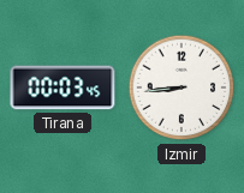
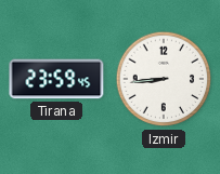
Tirana: 00:03 -> 23:59 (56, 79)
